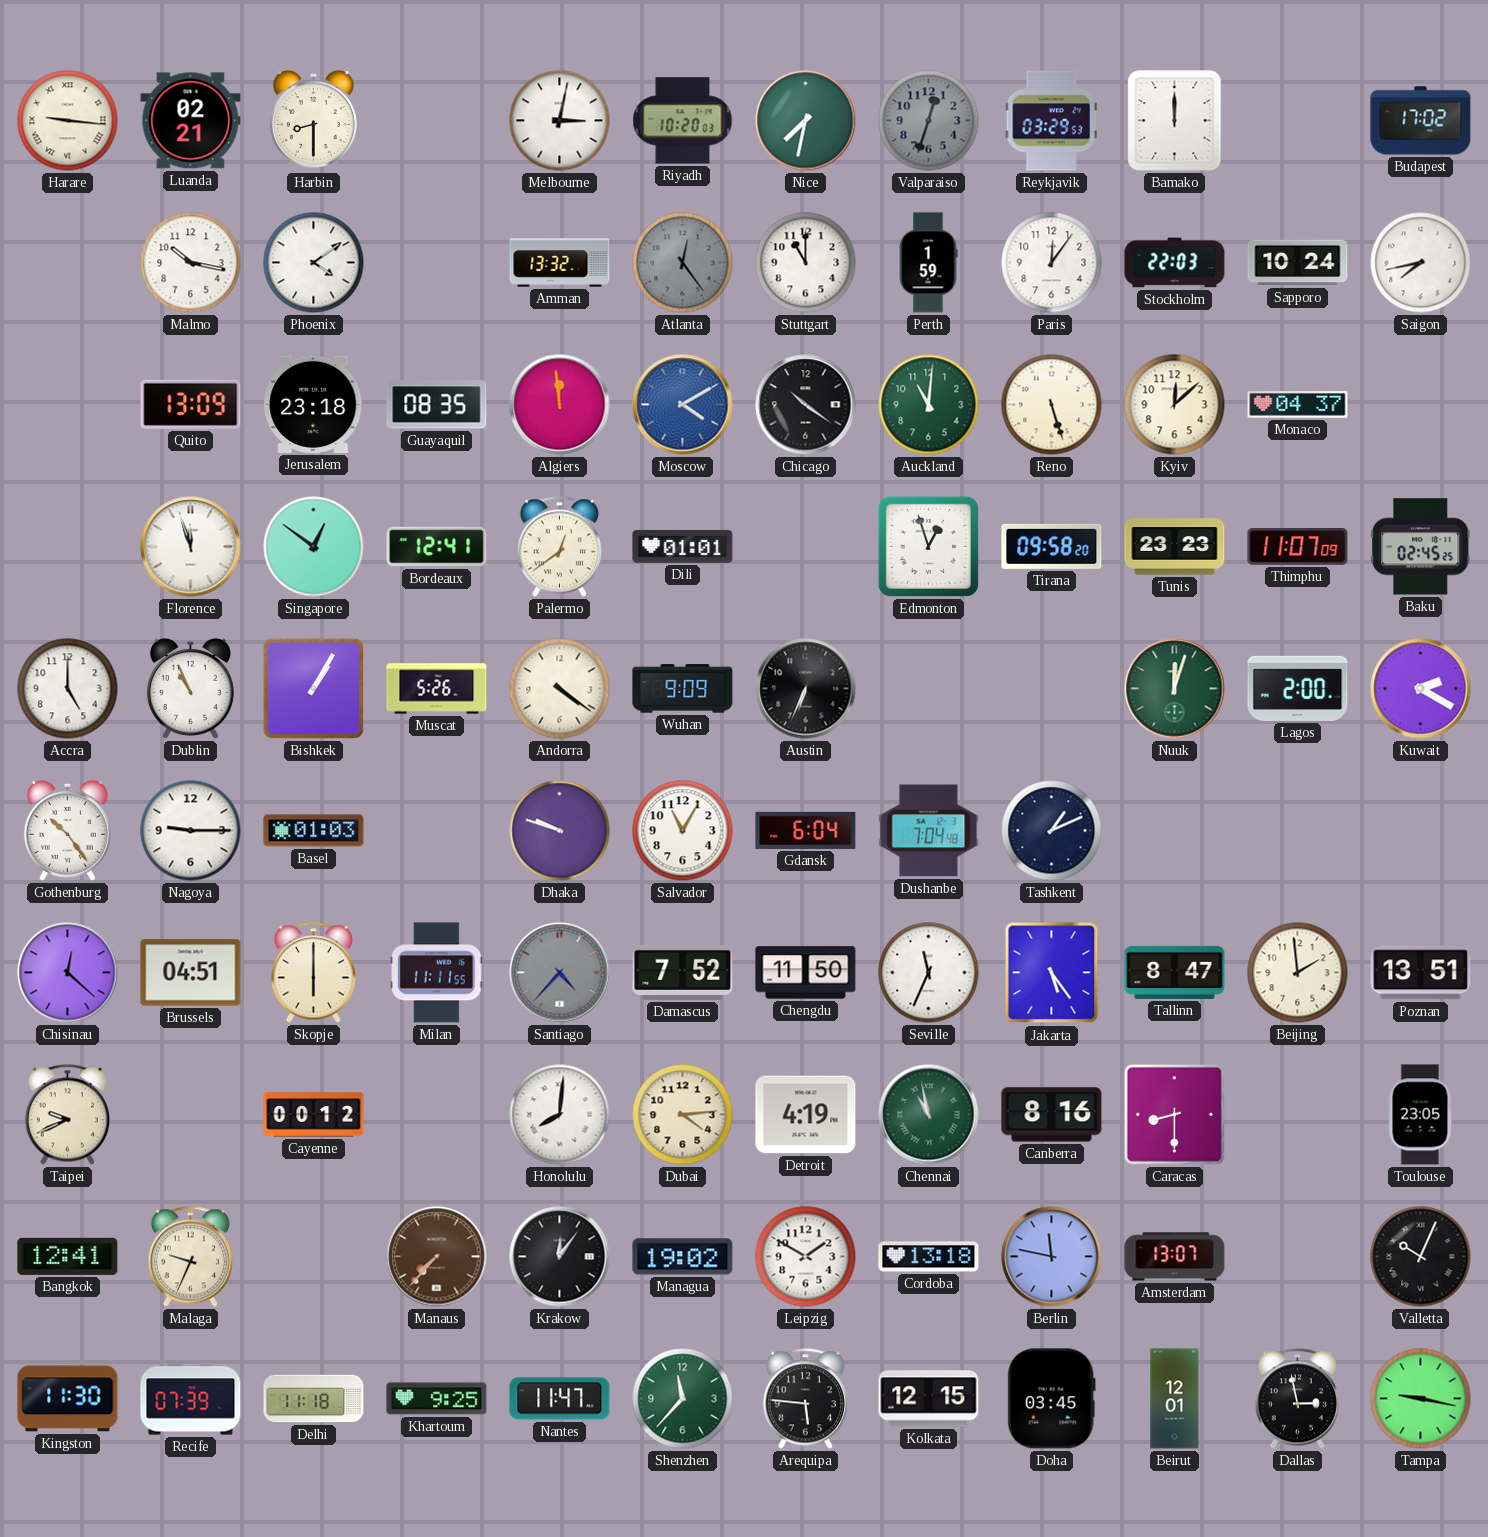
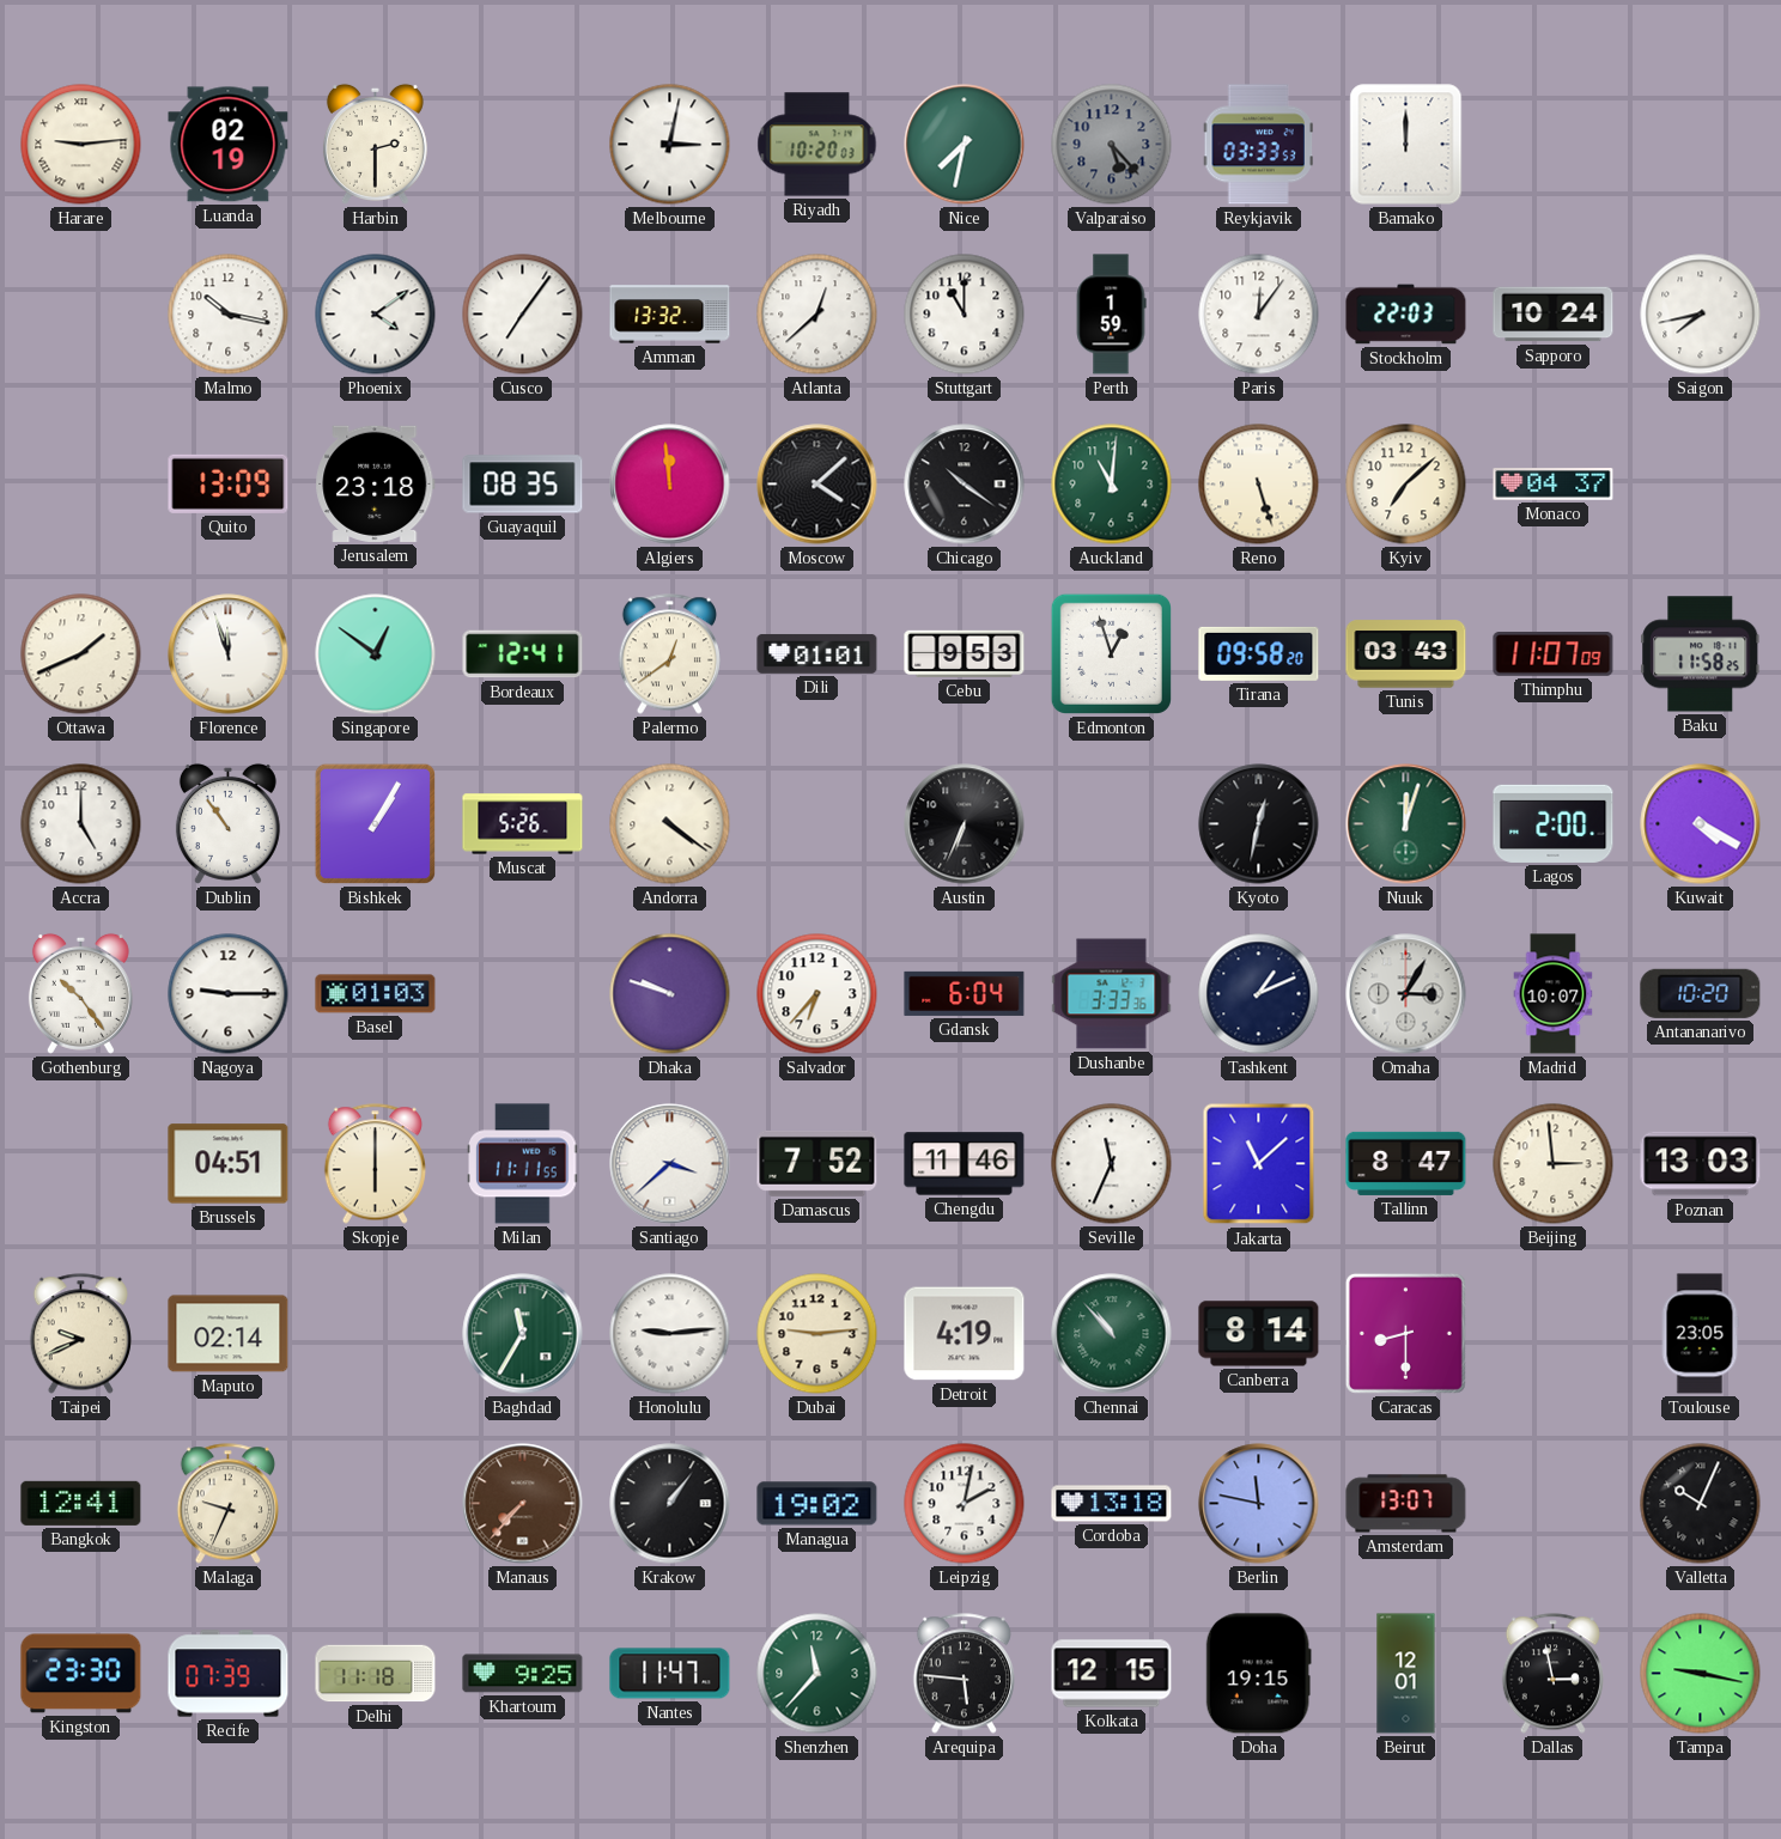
Harare: 9:16 -> 9:14 (81, 145)
Luanda: 02:21 -> 02:19 (229, 145)
Harbin: 8:30 -> 2:30 (375, 144)
Valparaiso: 12:33 -> 5:23 (1112, 145)
Reykjavik: 03:29 -> 03:33 (1258, 145)
Budapest: 17:02 -> none (1421, 121)
Cusco: none -> 7:06 (523, 315)
Atlanta: 12:24 -> 12:38 (817, 315)
Atlanta dial: grey -> white (817, 315)
Moscow: 4:10 -> 4:08 (817, 485)
Moscow dial: blue -> black (817, 485)
Kyiv: 12:08 -> 7:08 (1406, 485)
Ottawa: none -> 1:41 (81, 654)
Cebu: none -> 9:53 (965, 653)
Tunis: 23:23 -> 03:43 (1406, 654)
Baku: 02:45 -> 11:58 (1701, 654)
Dublin: 10:56 -> 10:54 (227, 823)
Wuhan: 9:09 -> none (683, 689)
Kyoto: none -> 12:32 (1259, 824)
Kuwait: 2:20 -> 4:20 (1701, 824)
Salvador: 11:05 -> 6:37 (817, 994)
Dushanbe: 7:04 -> 3:33 (1112, 994)
Omaha: none -> 3:05 (1406, 994)
Madrid: none -> 10:07 (1554, 994)
Antananarivo: none -> 10:20 (1701, 993)
Chisinau: 12:22 -> none (68, 973)
Santiago: 4:37 -> 3:38 (670, 1164)
Santiago dial: grey -> white (670, 1164)
Chengdu: 11:50 -> 11:46 (965, 1164)
Jakarta: 5:24 -> 11:08 (1259, 1164)
Beijing: 1:59 -> 2:59 (1554, 1164)
Poznan: 13:51 -> 13:03 (1701, 1164)
Maputo: none -> 02:14 (229, 1334)
Cayenne: 00:12 -> none (314, 1115)
Baghdad: none -> 11:35 (523, 1334)
Honolulu: 8:01 -> 9:14 (670, 1334)
Dubai: 4:14 -> 9:14 (817, 1334)
Chennai: 10:58 -> 10:53 (1112, 1334)
Canberra: 8:16 -> 8:14 (1259, 1334)
Krakow: 12:06 -> 1:06 (670, 1504)
Leipzig: 1:50 -> 2:02 (965, 1504)
Kingston: 11:30 -> 23:30 (81, 1674)
Doha: 03:45 -> 19:15 (1258, 1674)
